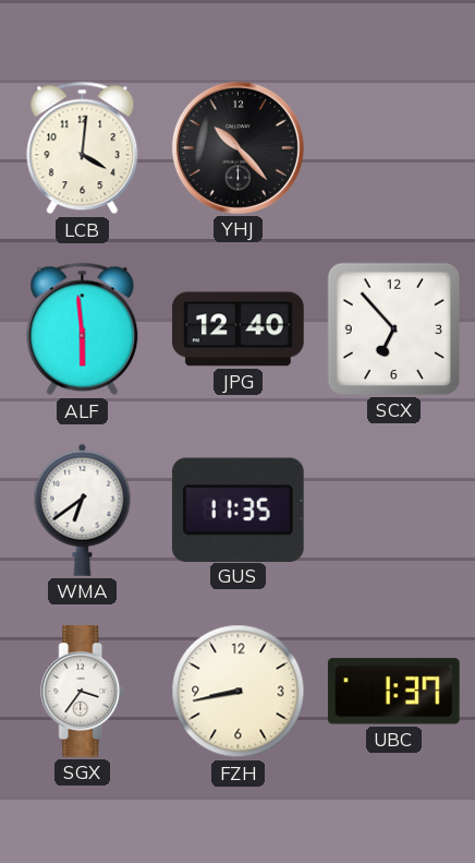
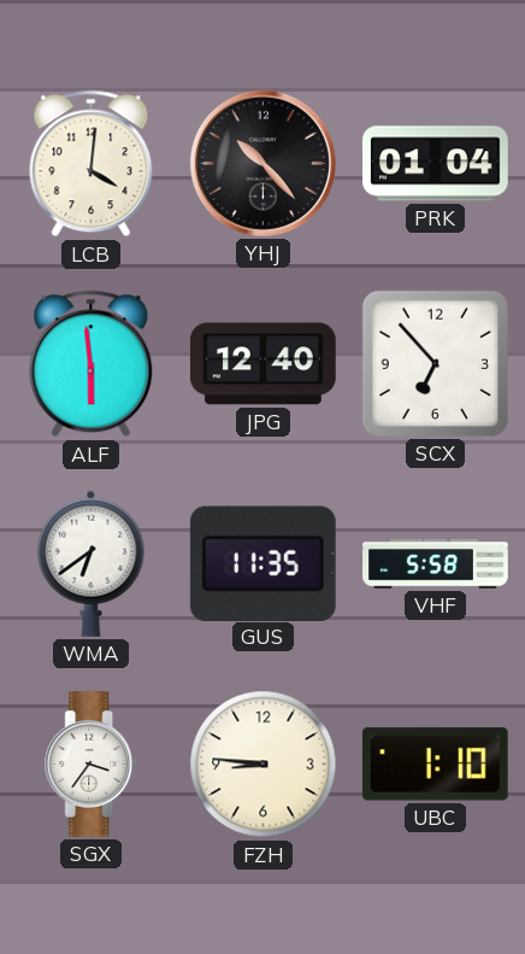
PRK: none -> 01:04 (436, 164)
VHF: none -> 5:58 (436, 564)
FZH: 8:43 -> 8:46 (264, 765)
UBC: 1:37 -> 1:10 (435, 765)
